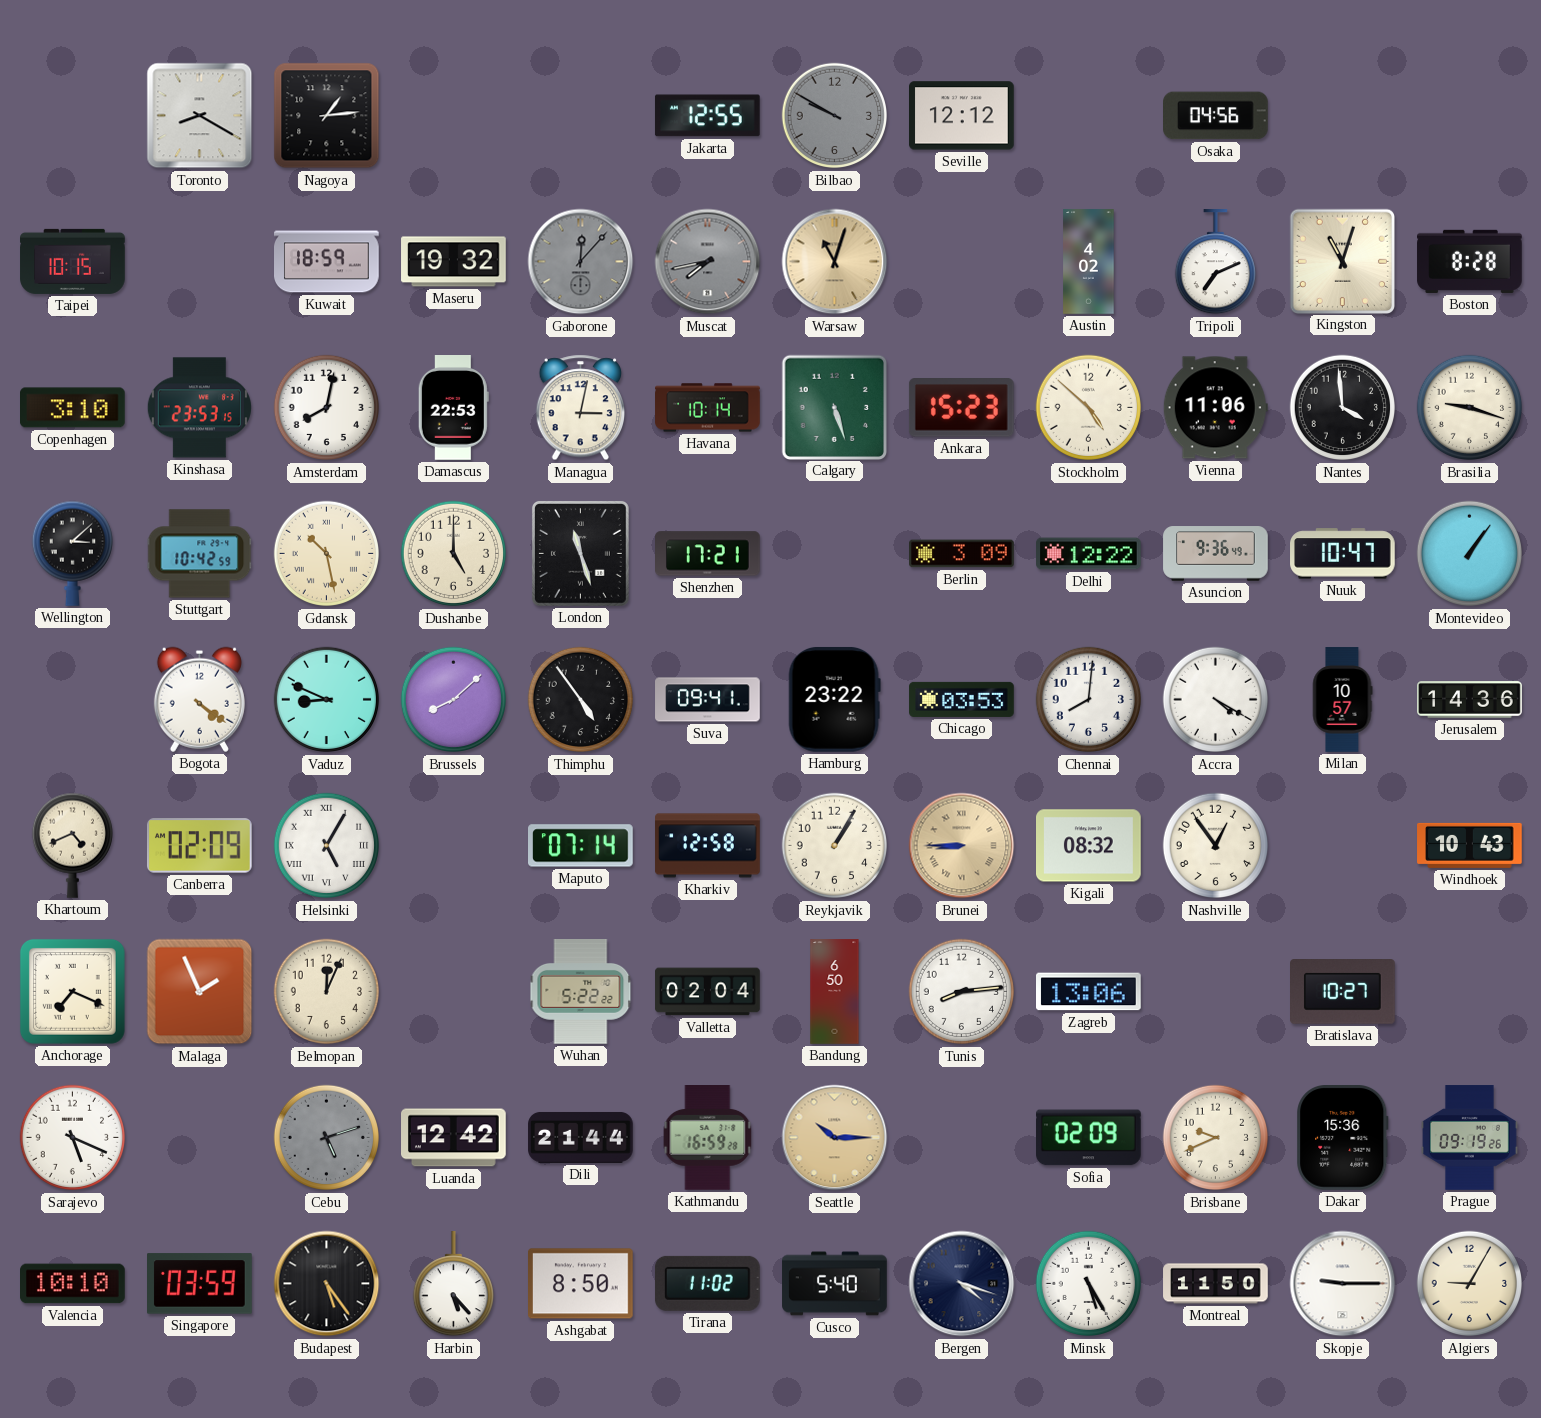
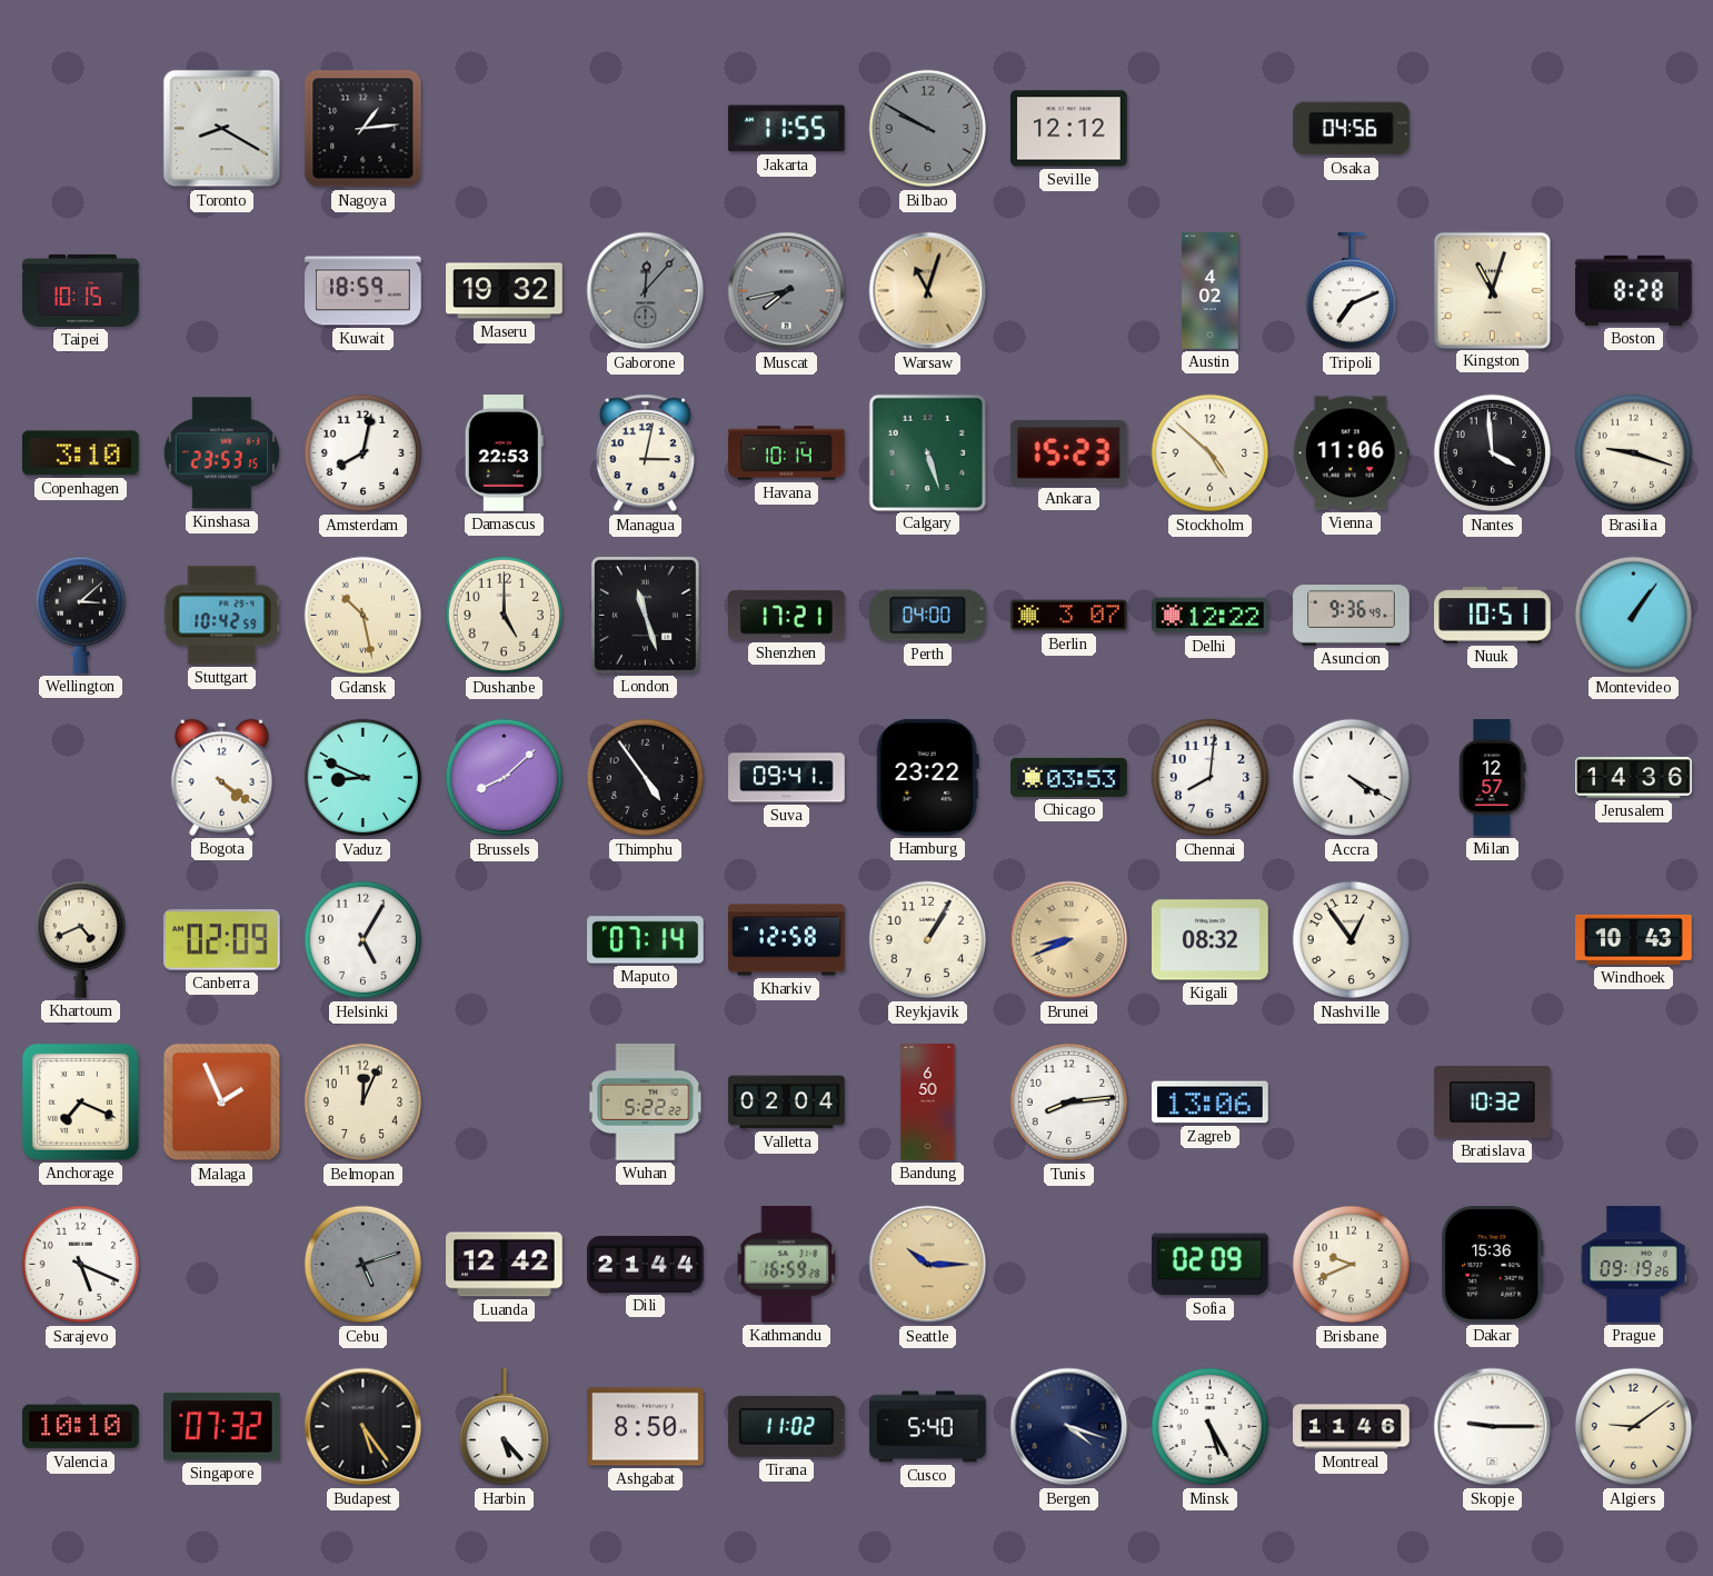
Jakarta: 12:55 -> 11:55 (786, 129)
Perth: none -> 04:00 (928, 616)
Berlin: 3:09 -> 3:07 (1069, 616)
Nuuk: 10:47 -> 10:51 (1493, 616)
Milan: 10:57 -> 12:57 (1492, 778)
Helsinki numerals: Roman -> Arabic (363, 940)
Brunei: 8:45 -> 8:41 (1069, 940)
Bratislava: 10:27 -> 10:32 (1493, 1103)
Singapore: 03:59 -> 07:32 (222, 1427)
Montreal: 11:50 -> 11:46 (1352, 1427)
Algiers: 9:05 -> 9:09 (1634, 1427)
